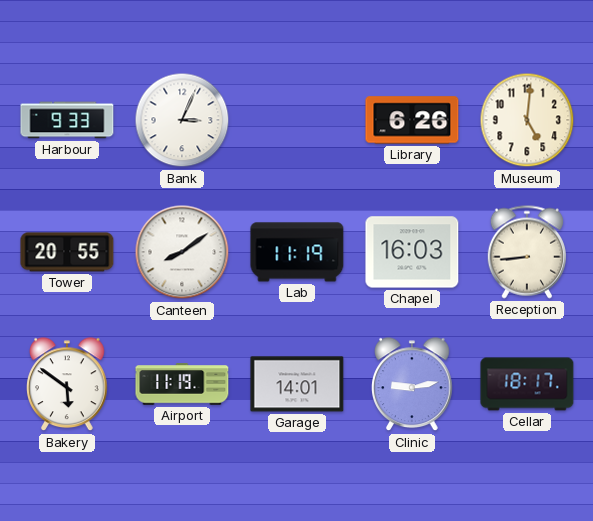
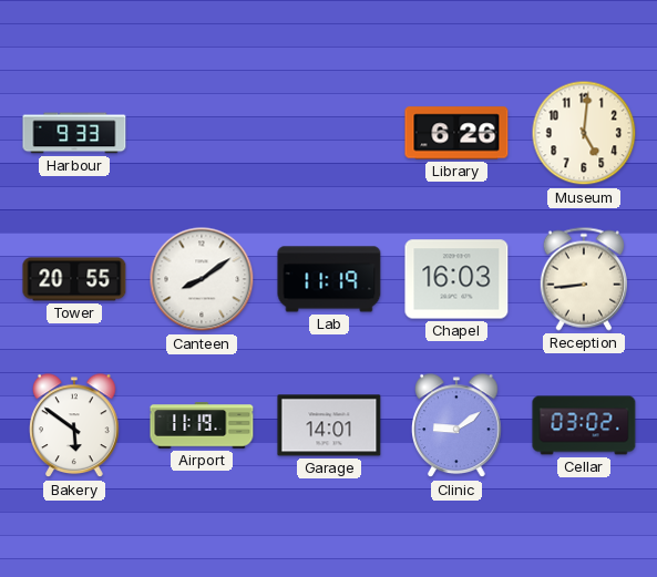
Bank: 3:04 -> none (182, 120)
Clinic: 9:13 -> 9:09 (458, 426)
Cellar: 18:17 -> 03:02 (584, 425)
